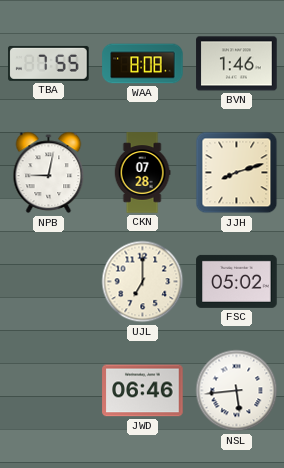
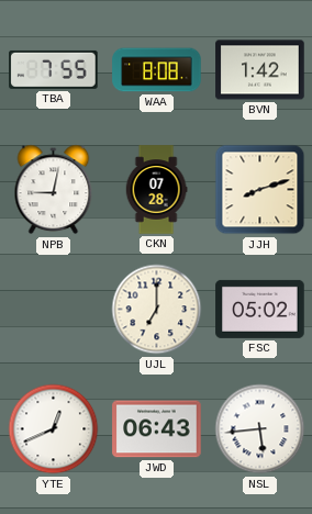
BVN: 1:46 -> 1:42 (260, 70)
YTE: none -> 12:41 (54, 429)
JWD: 06:46 -> 06:43 (157, 429)
